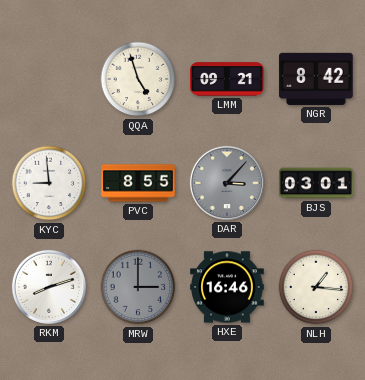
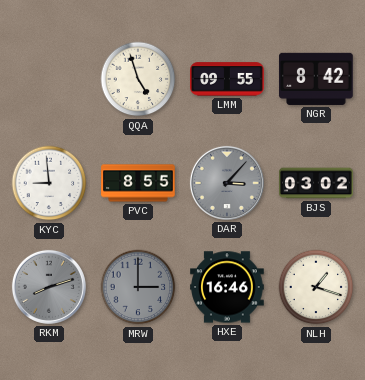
LMM: 09:21 -> 09:55 (227, 79)
BJS: 03:01 -> 03:02 (316, 183)
RKM dial: white -> grey (49, 287)
NLH: 1:16 -> 1:18 (316, 287)
